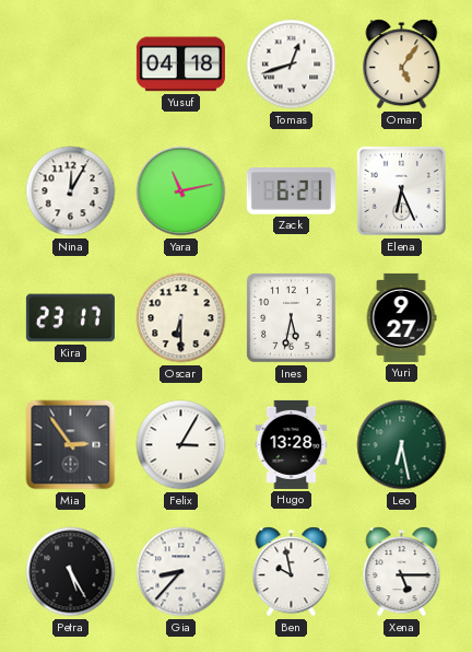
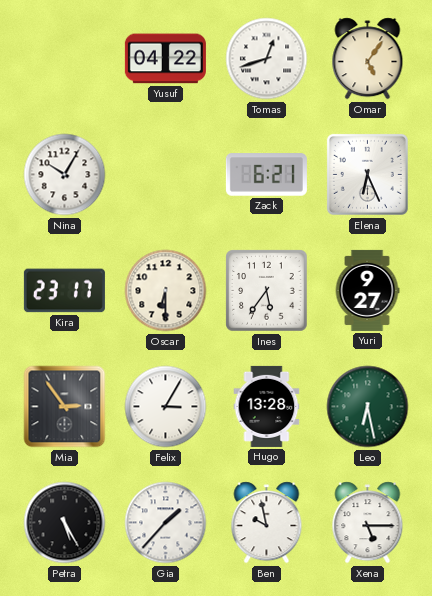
Yusuf: 04:18 -> 04:22 (165, 59)
Nina: 12:05 -> 10:05 (65, 175)
Yara: 11:13 -> none (181, 191)
Ines: 5:32 -> 5:36 (267, 291)
Gia: 8:37 -> 1:37 (166, 523)
